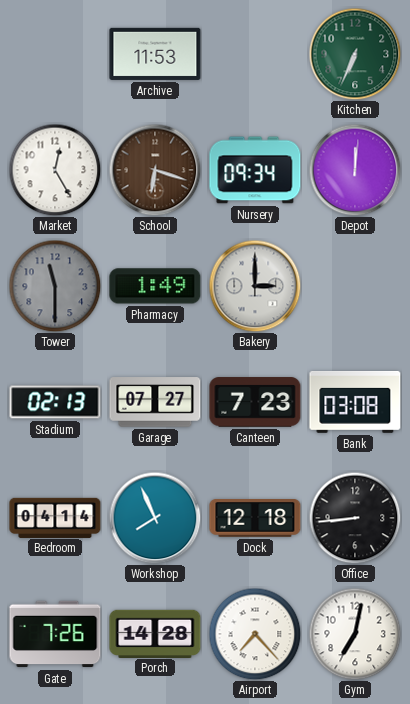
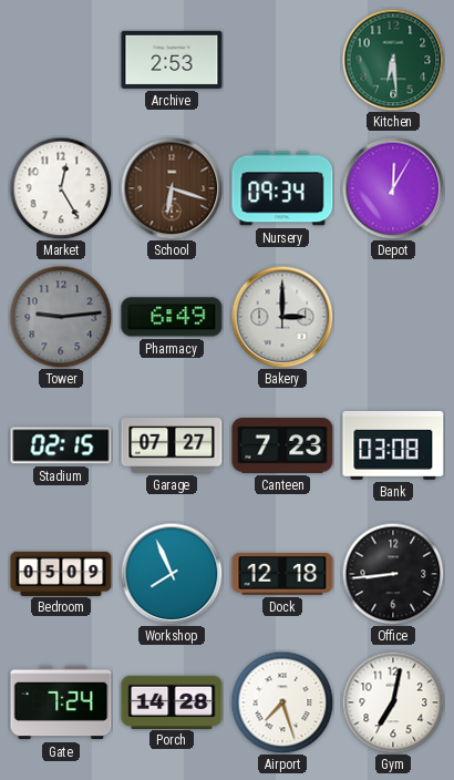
Archive: 11:53 -> 2:53 (172, 60)
Kitchen: 6:34 -> 6:29 (393, 60)
Depot: 12:01 -> 12:05 (393, 188)
Tower: 11:30 -> 9:14 (61, 317)
Pharmacy: 1:49 -> 6:49 (172, 317)
Stadium: 02:13 -> 02:15 (61, 445)
Bedroom: 04:14 -> 05:09 (61, 573)
Gate: 7:26 -> 7:24 (61, 702)
Airport: 7:23 -> 7:27 (282, 702)
